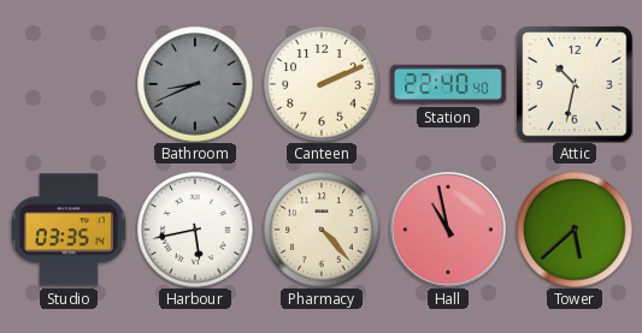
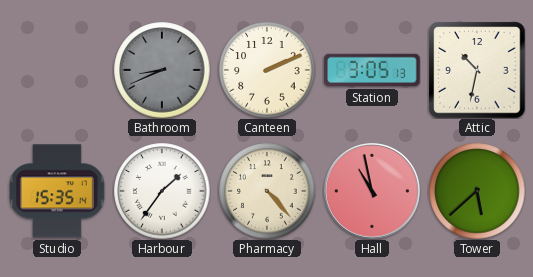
Station: 22:40 -> 3:05 (372, 70)
Studio: 03:35 -> 15:35 (58, 191)
Harbour: 5:43 -> 1:36 (162, 191)
